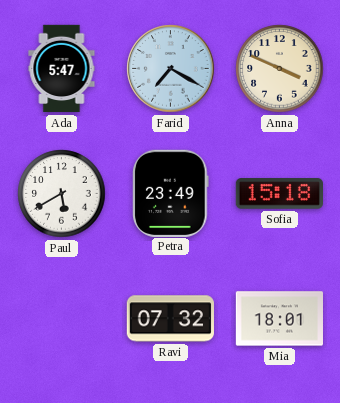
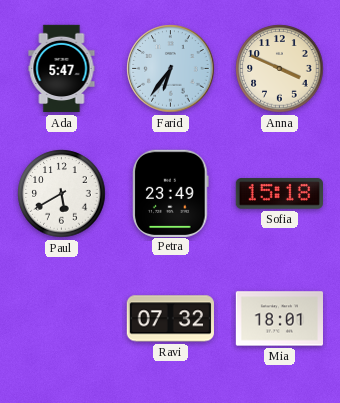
Farid: 7:20 -> 6:36 (171, 69)
